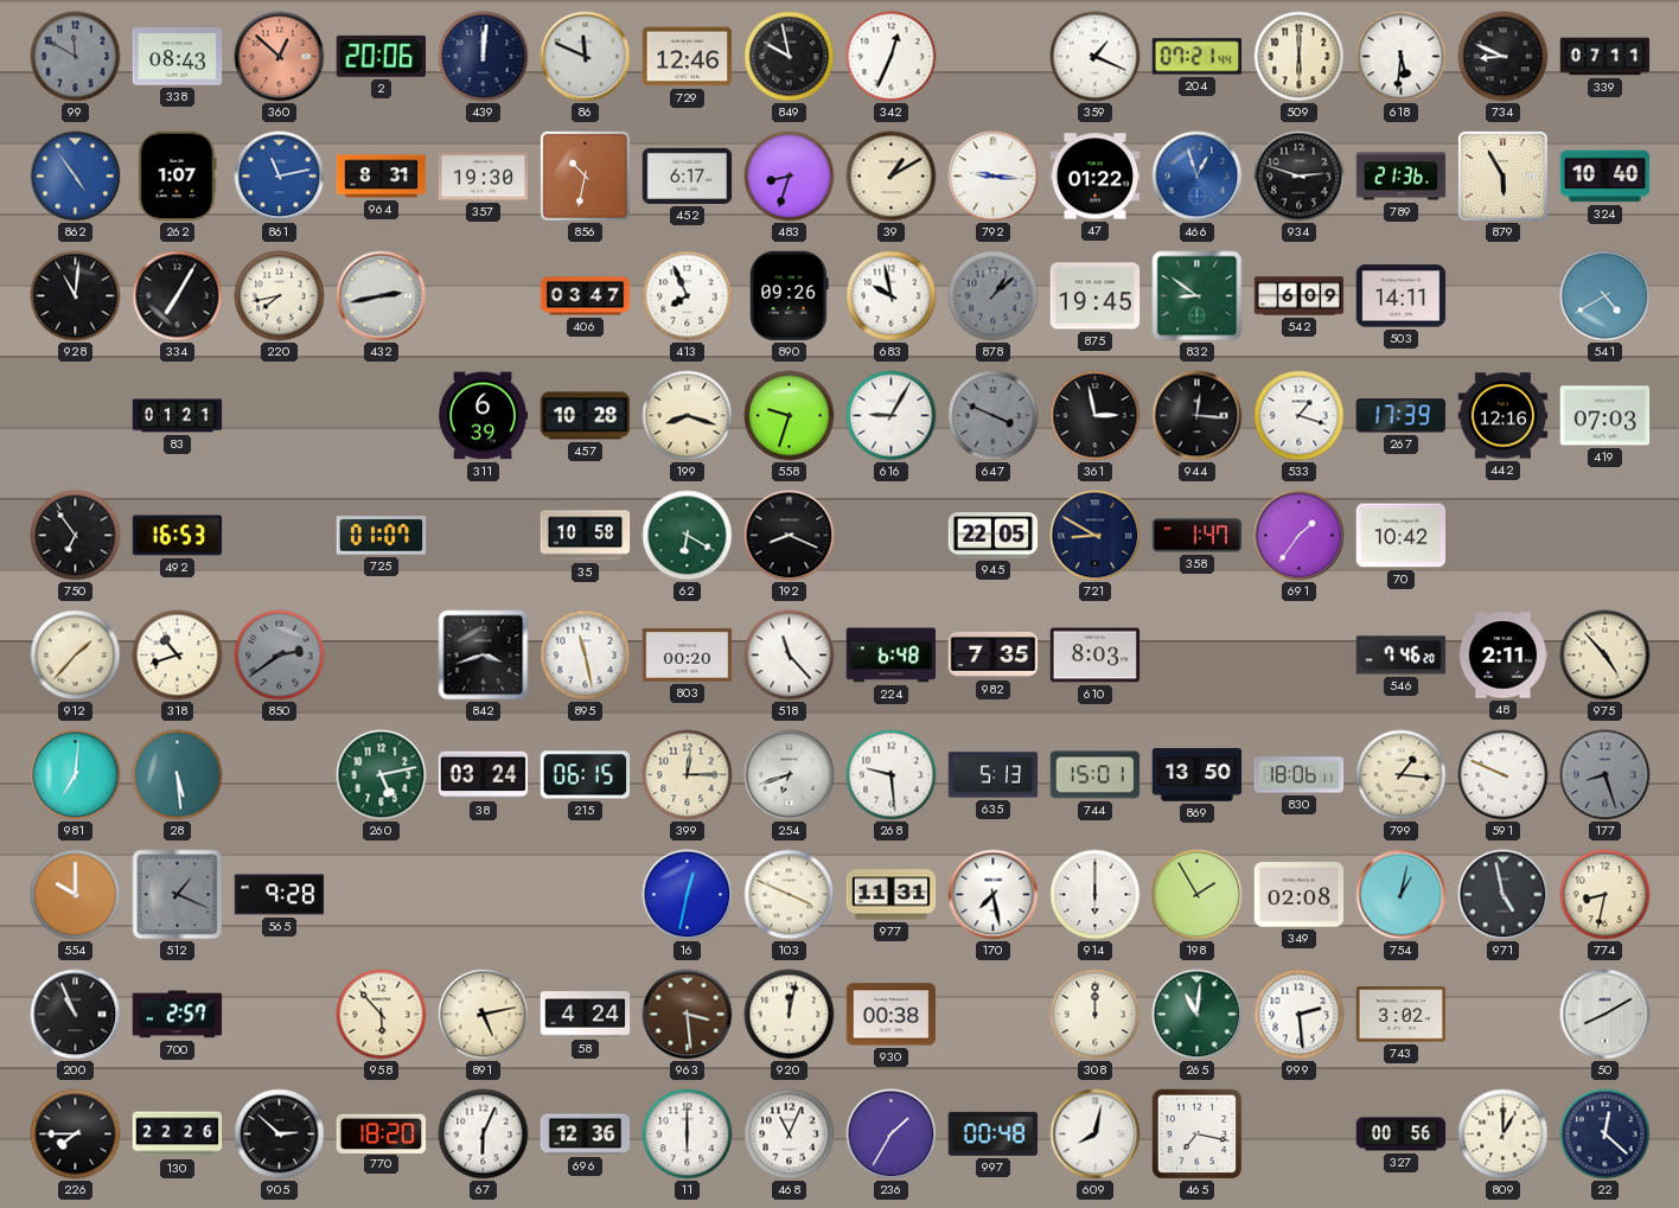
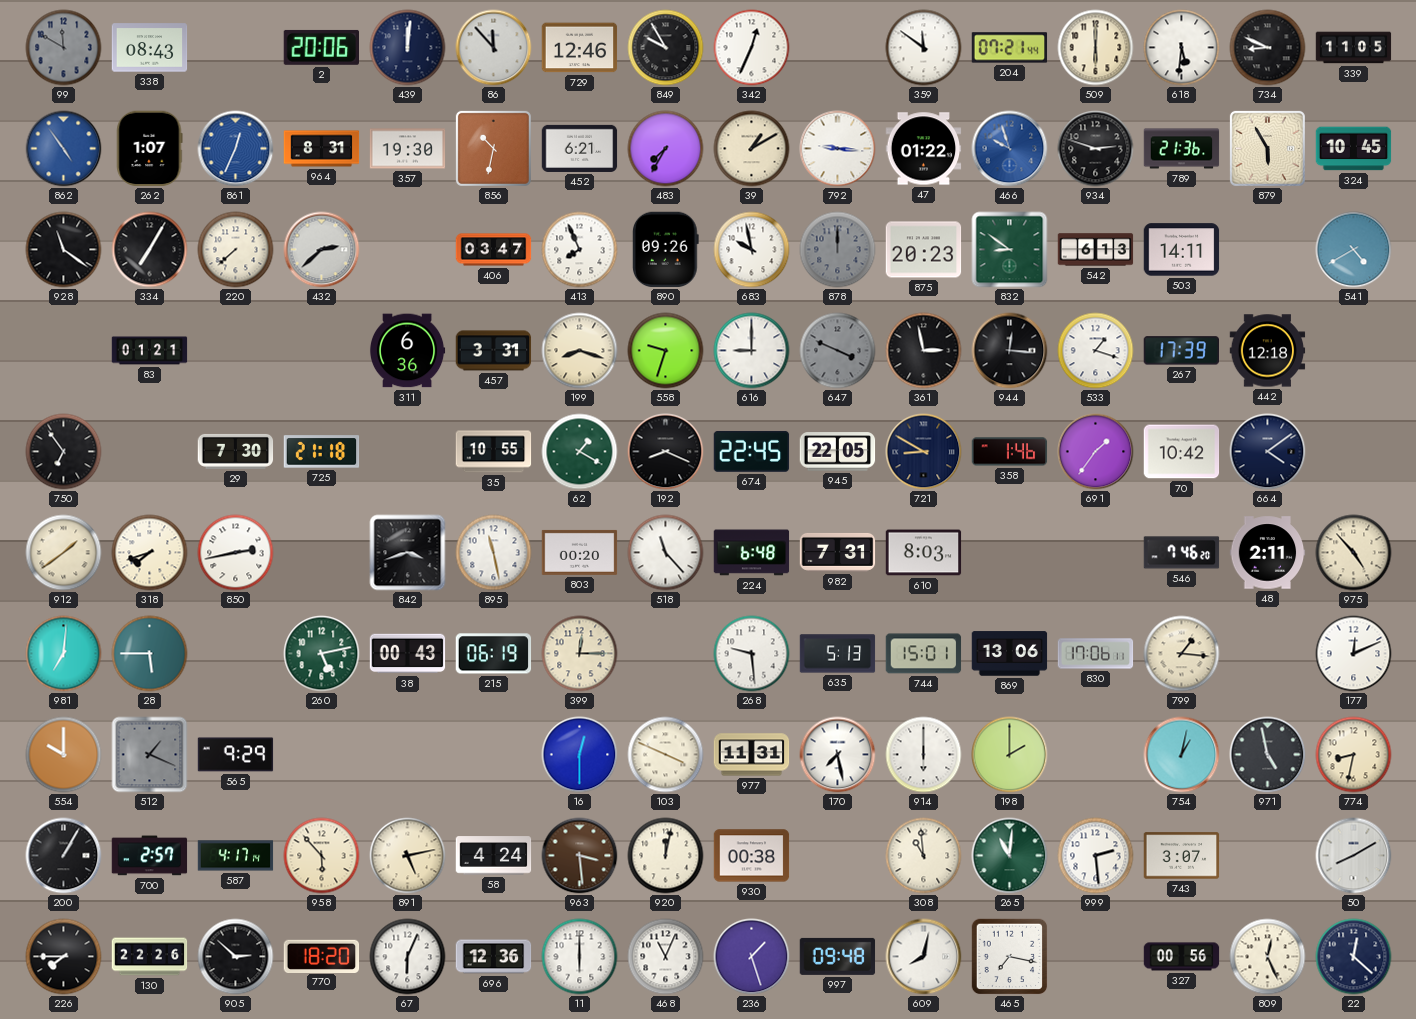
360: 12:52 -> none (280, 57)
86: 11:49 -> 11:53 (494, 48)
849: 9:58 -> 9:55 (666, 48)
359: 1:19 -> 11:51 (924, 48)
339: 07:11 -> 11:05 (1354, 48)
861: 11:13 -> 12:34 (236, 149)
452: 6:17 -> 6:21 (580, 148)
483: 8:33 -> 7:35 (666, 149)
466: 12:57 -> 9:57 (1010, 149)
324: 10:40 -> 10:45 (1354, 149)
928: 11:01 -> 11:21 (64, 250)
220: 7:43 -> 7:38 (236, 250)
432: 2:43 -> 2:38 (322, 250)
878: 1:08 -> 12:00 (838, 250)
875: 19:45 -> 20:23 (924, 250)
542: 6:09 -> 6:13 (1096, 250)
311: 6:39 -> 6:36 (407, 351)
457: 10:28 -> 3:31 (494, 351)
616: 9:05 -> 9:00 (752, 351)
442: 12:16 -> 12:18 (1268, 351)
419: 07:03 -> none (1605, 416)
492: 16:53 -> none (178, 536)
29: none -> 7:30 (236, 451)
725: 01:07 -> 21:18 (322, 452)
35: 10:58 -> 10:55 (494, 452)
62: 6:20 -> 1:20 (580, 452)
674: none -> 22:45 (752, 451)
358: 1:47 -> 1:46 (1010, 452)
664: none -> 4:09 (1268, 452)
912: 1:37 -> 1:39 (64, 553)
318: 10:42 -> 7:42 (150, 553)
850: 2:39 -> 2:43 (236, 553)
850 dial: grey -> white (236, 553)
982: 7:35 -> 7:31 (838, 552)
28: 5:29 -> 5:45 (150, 654)
38: 03:24 -> 00:43 (408, 654)
215: 06:15 -> 06:19 (494, 654)
254: 6:42 -> none (790, 775)
869: 13:50 -> 13:06 (1010, 654)
830: 18:06 -> 17:06 (1096, 654)
591: 9:49 -> none (1504, 775)
177: 8:27 -> 12:11 (1354, 654)
177 dial: grey -> white (1354, 654)
565: 9:28 -> 9:29 (236, 755)
16: 12:32 -> 12:30 (580, 755)
198: 1:55 -> 2:00 (1010, 755)
349: 02:08 -> none (1300, 895)
200: 10:56 -> 1:05 (64, 856)
587: none -> 4:17 (236, 856)
308: 12:00 -> 10:59 (924, 856)
743: 3:02 -> 3:07 (1182, 856)
236: 1:35 -> 1:27 (752, 957)
997: 00:48 -> 09:48 (838, 956)
809: 1:00 -> 12:26 (1268, 957)
